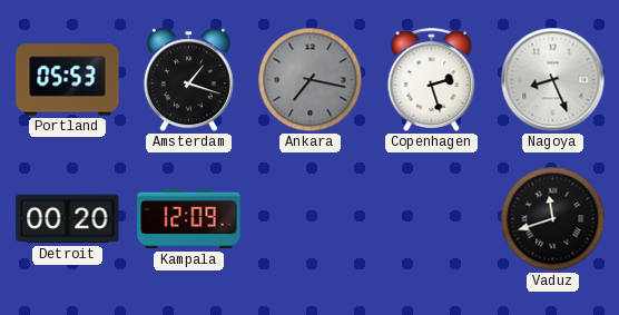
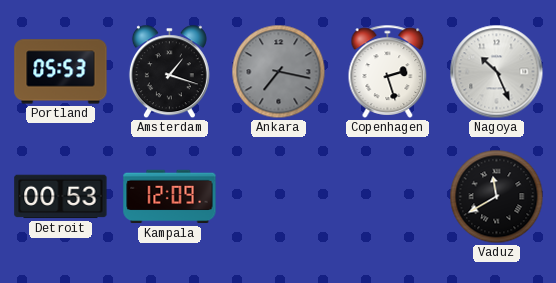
Nagoya: 8:26 -> 10:26 (497, 72)
Detroit: 00:20 -> 00:53 (61, 197)
Vaduz: 11:42 -> 11:40 (497, 197)
